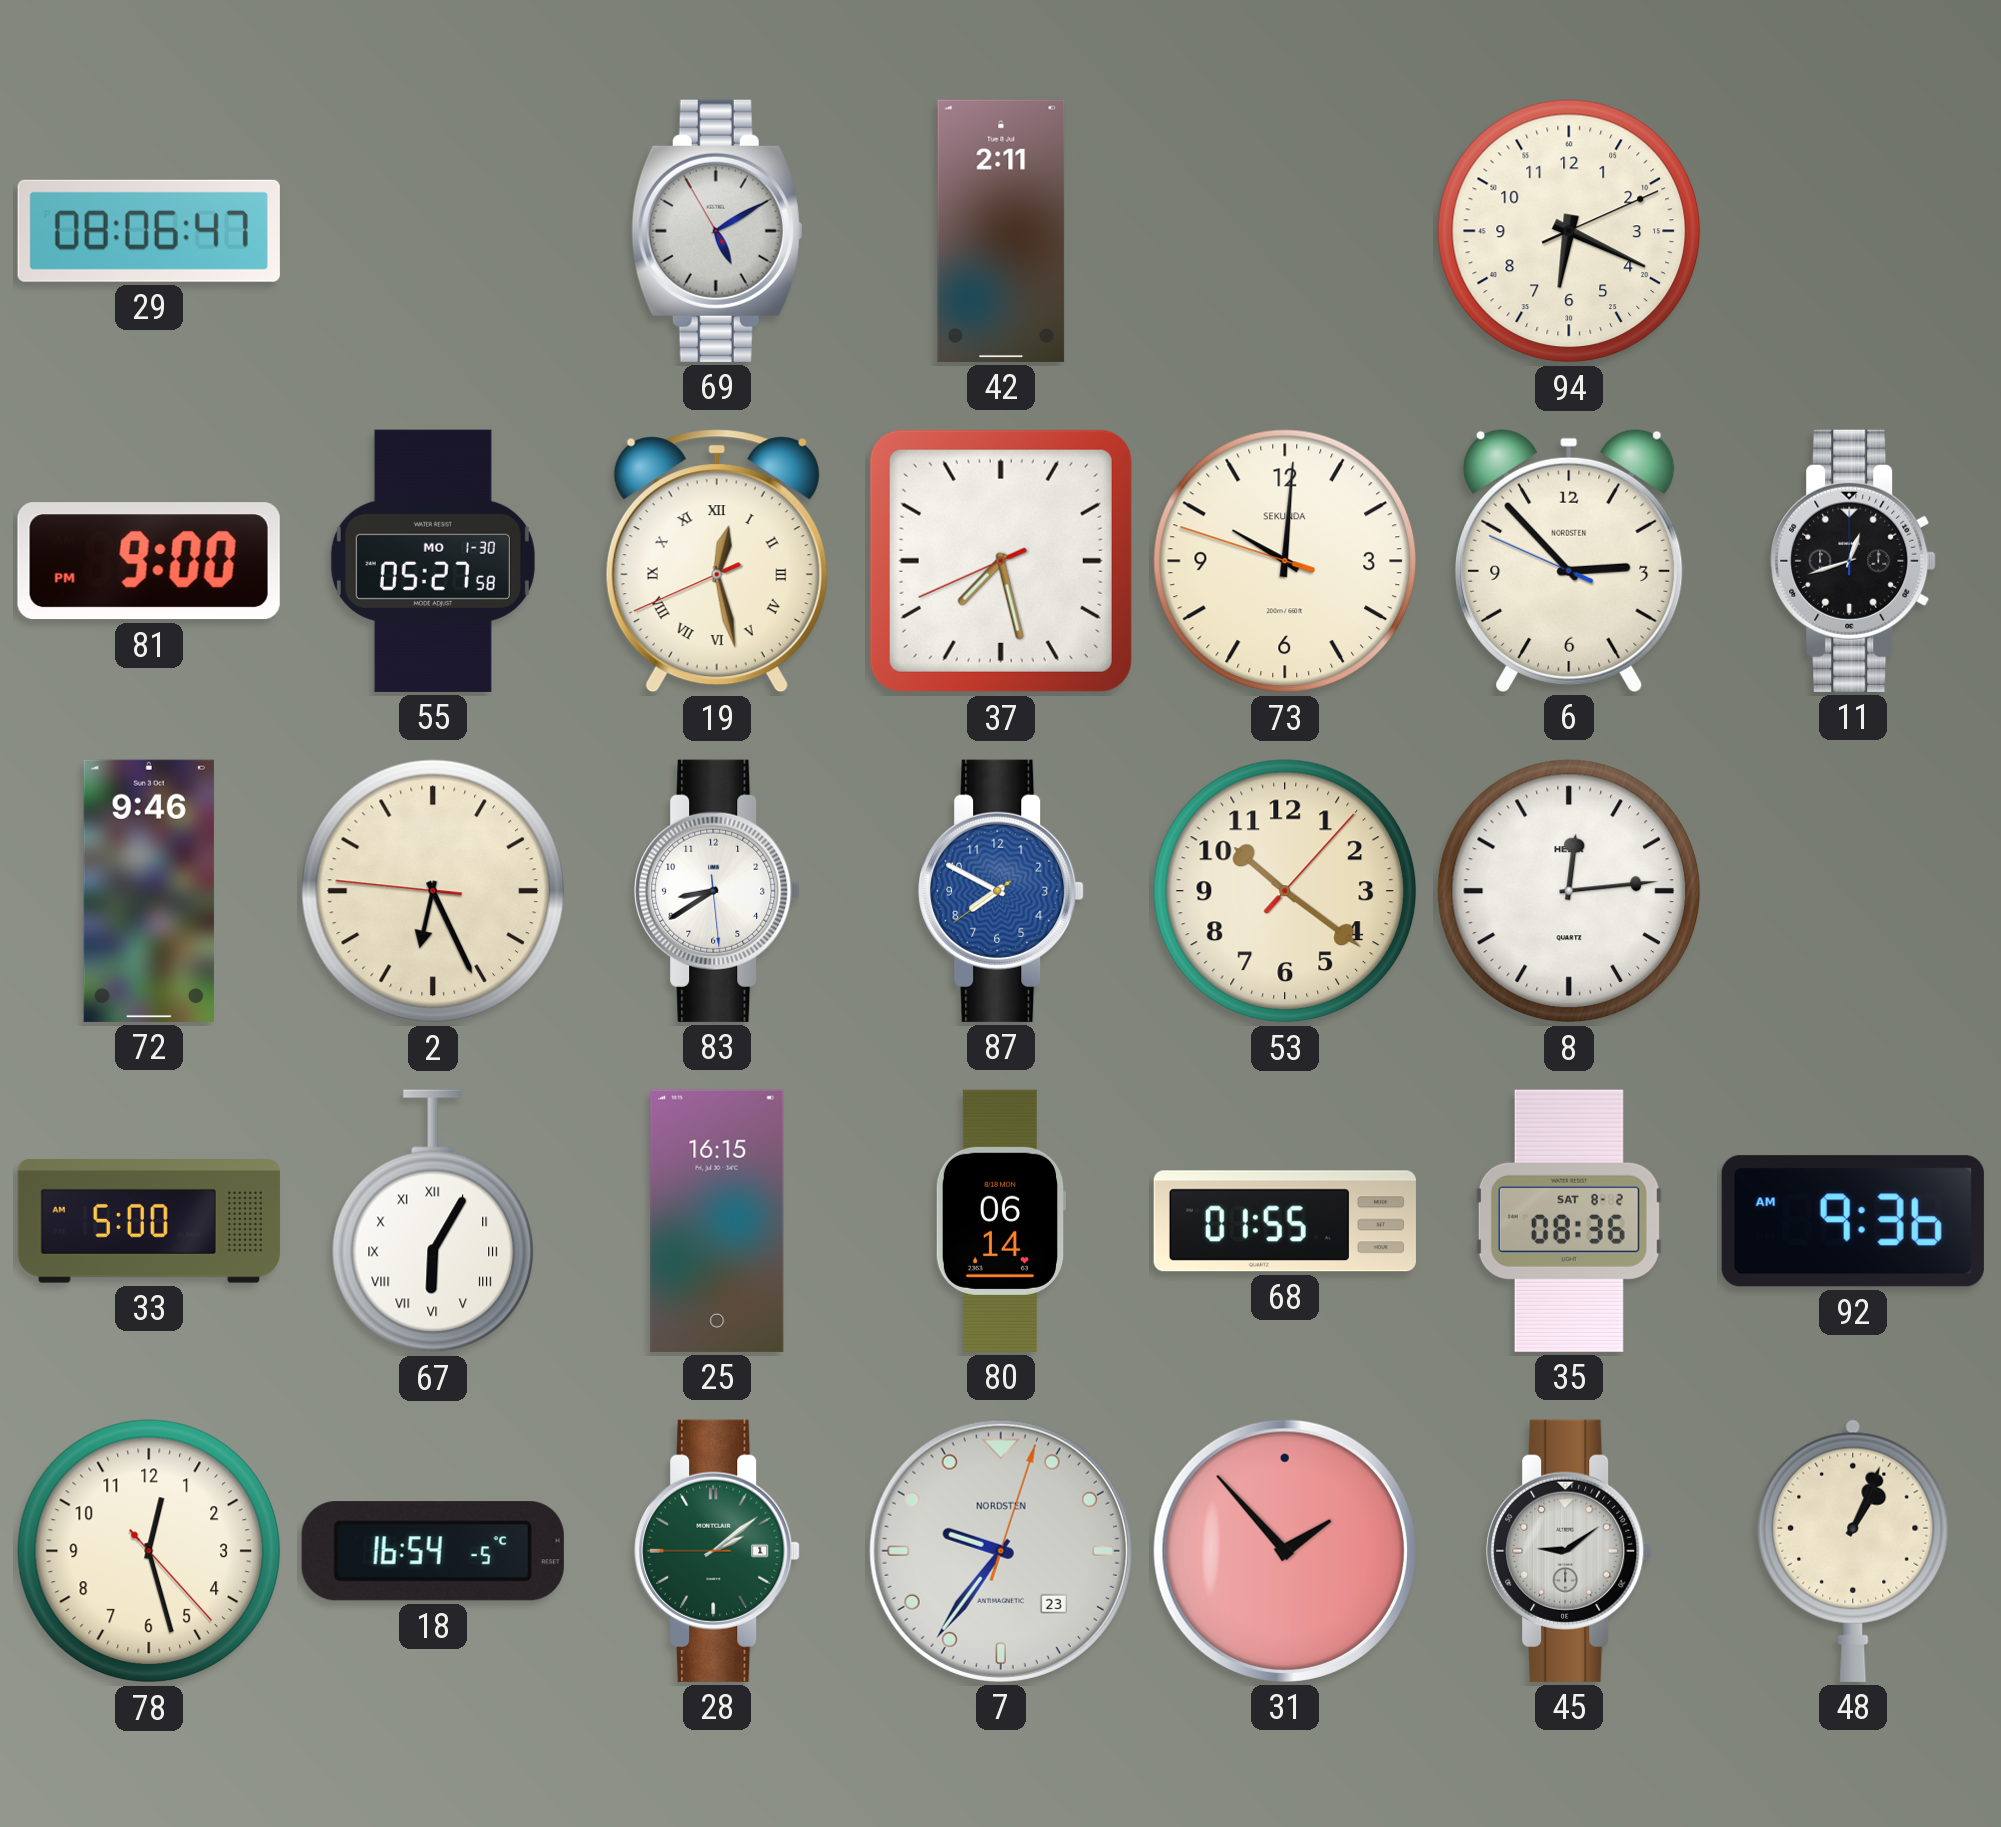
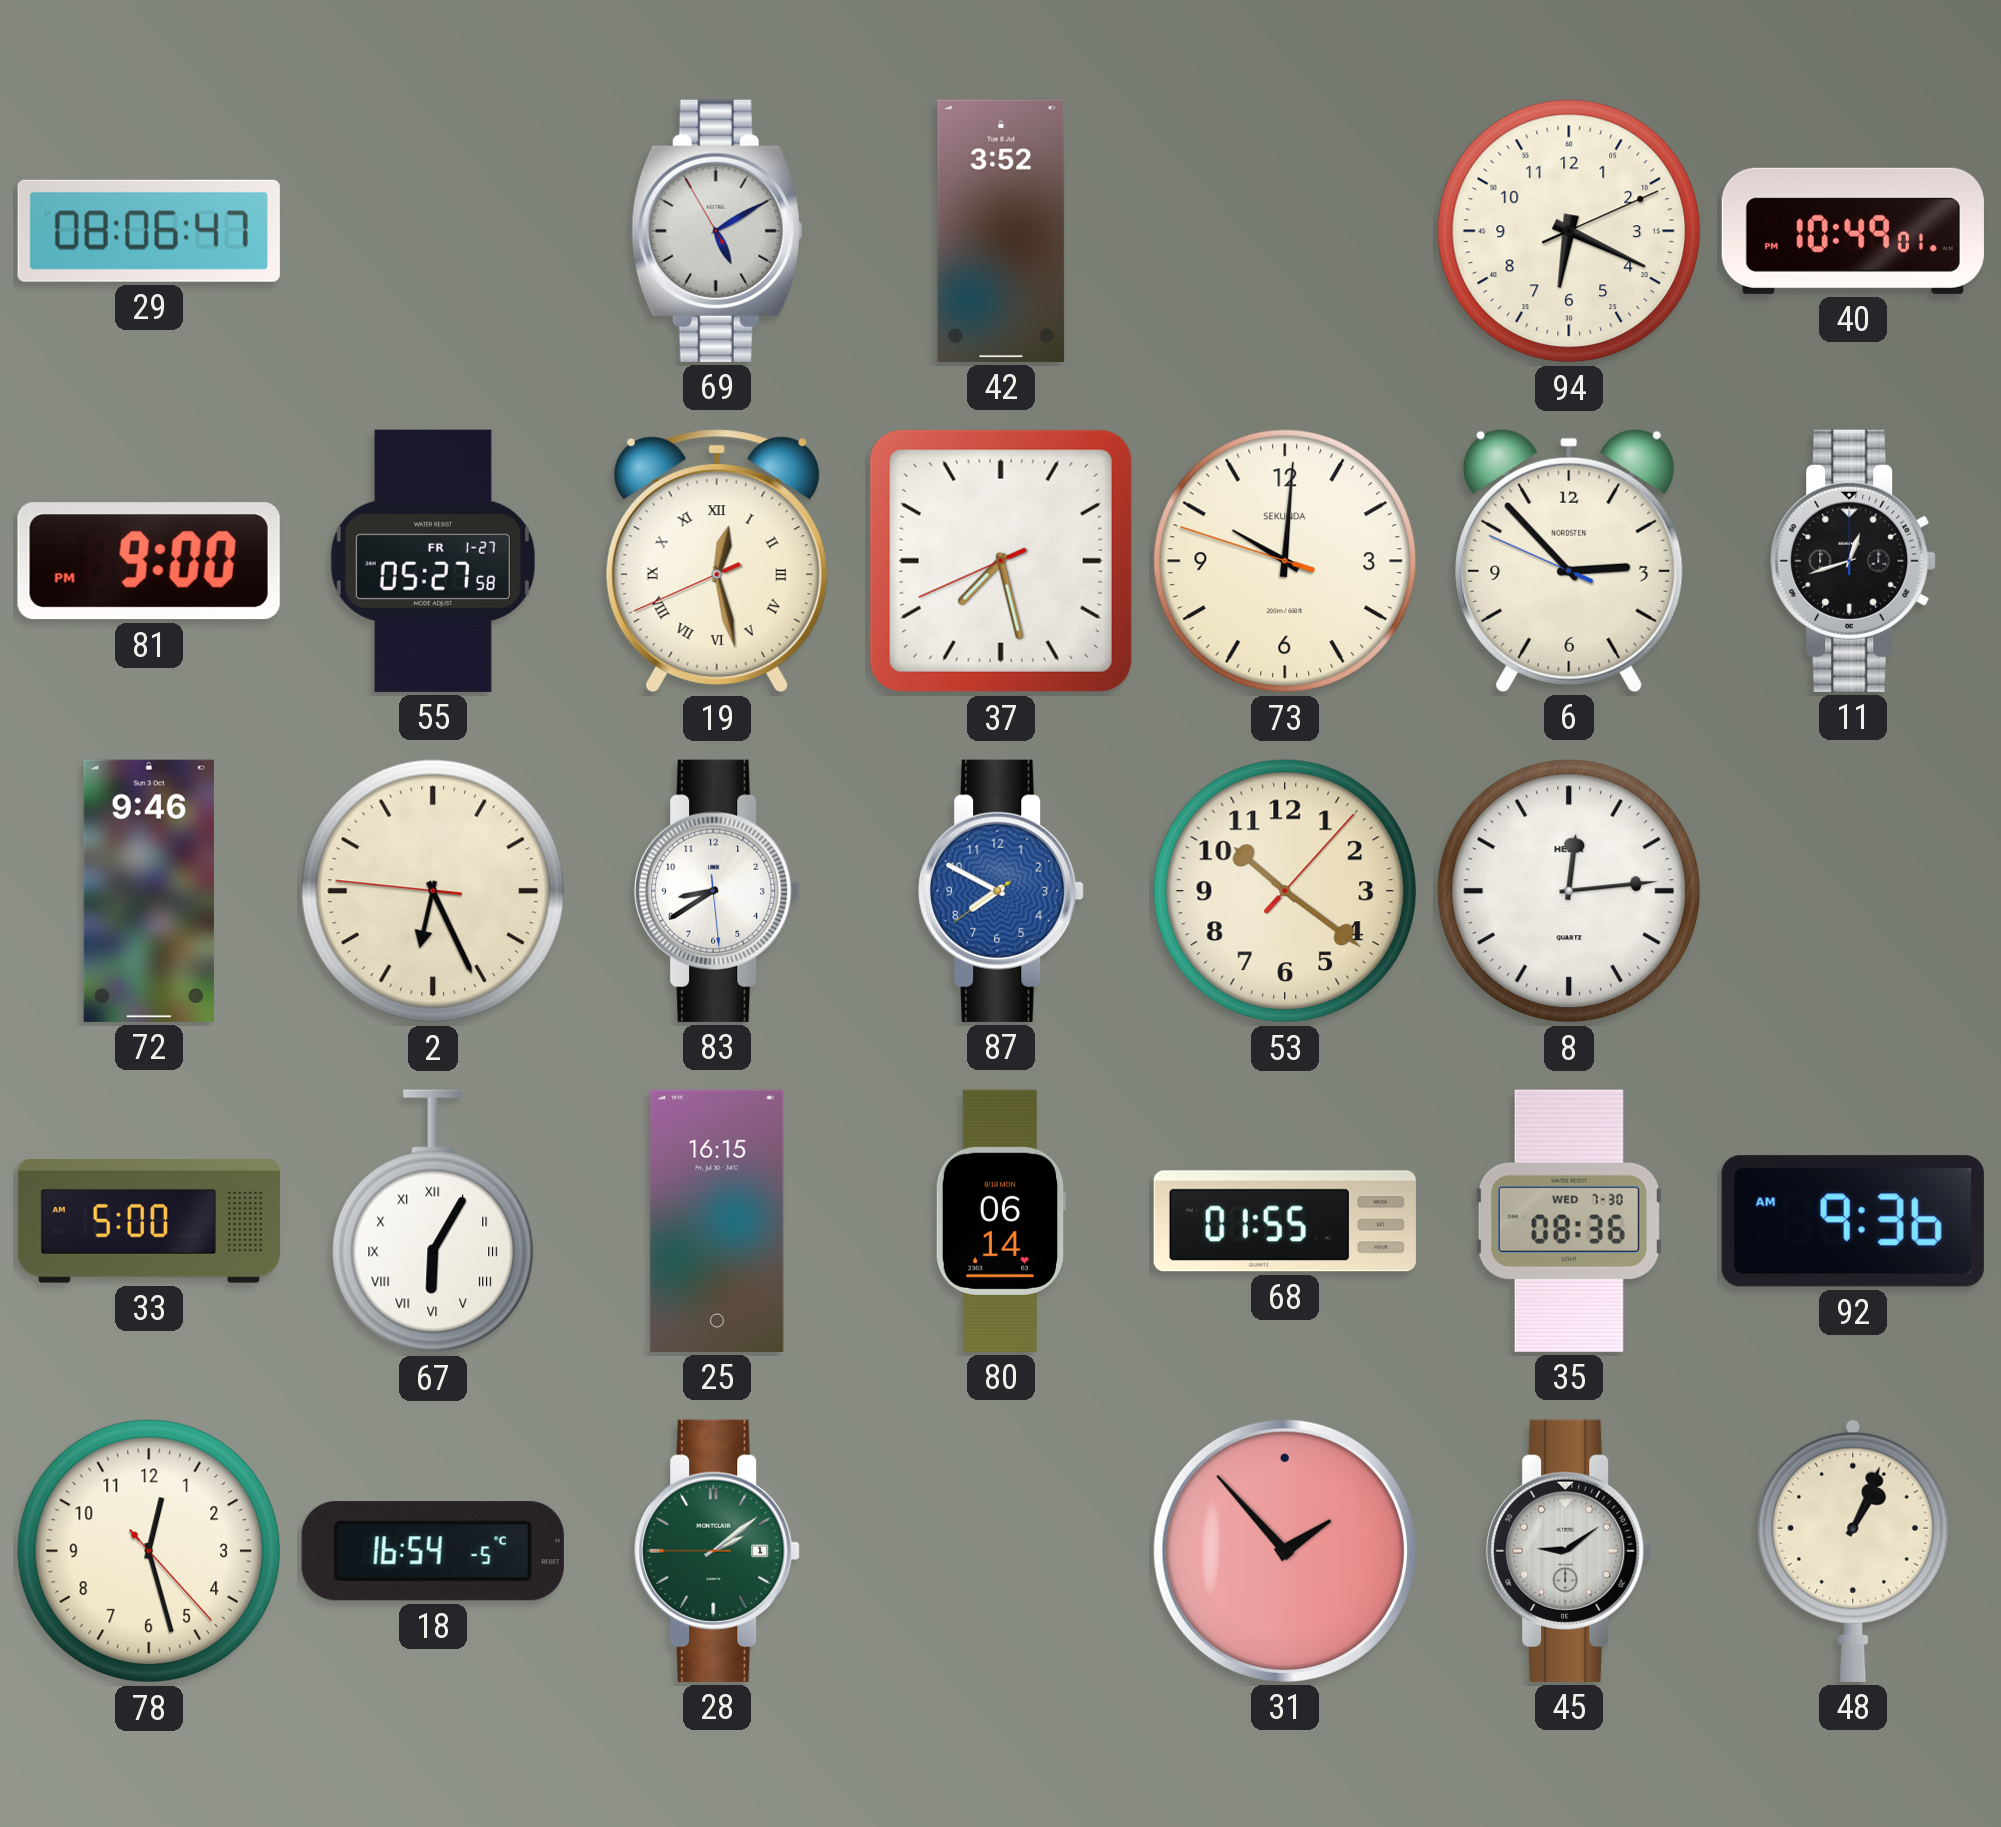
42: 2:11 -> 3:52 (1001, 231)
40: none -> 10:49 (1853, 231)
55 date: MO 1-30 -> FR 1-27 (433, 561)
35 date: SAT 8-2 -> WED 7-30 (1569, 1221)
7: 9:36 -> none (1001, 1551)
